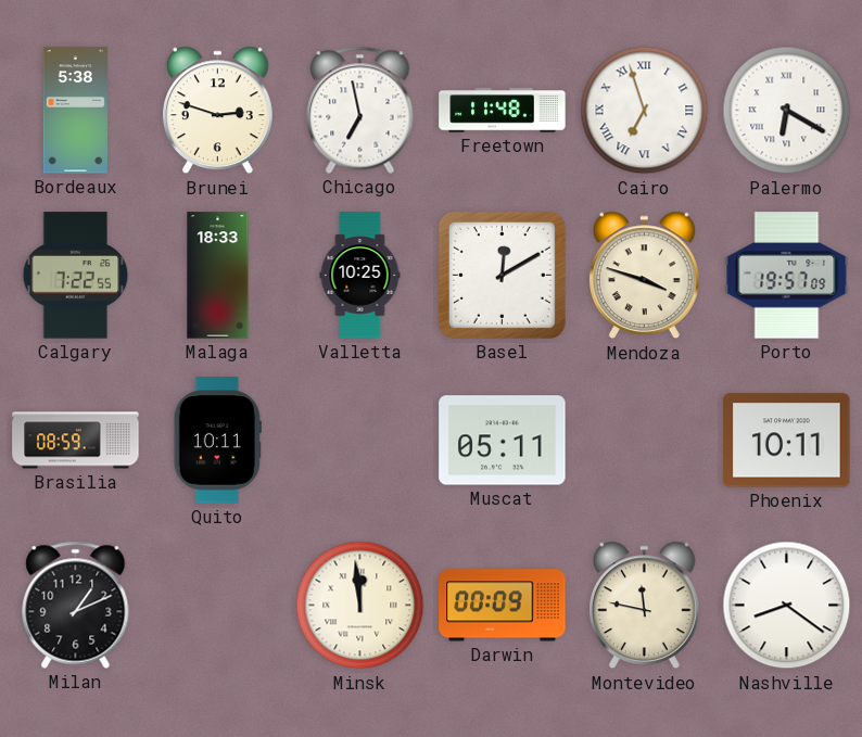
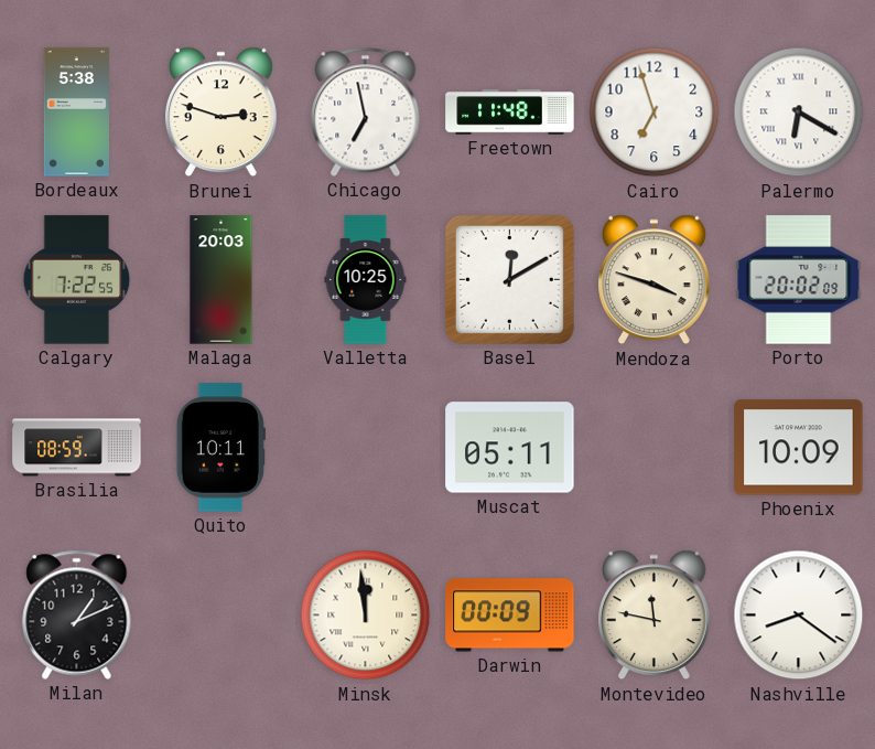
Cairo numerals: Roman -> Arabic (655, 113)
Malaga: 18:33 -> 20:03 (222, 280)
Porto: 19:57 -> 20:02 (799, 280)
Phoenix: 10:11 -> 10:09 (799, 448)
